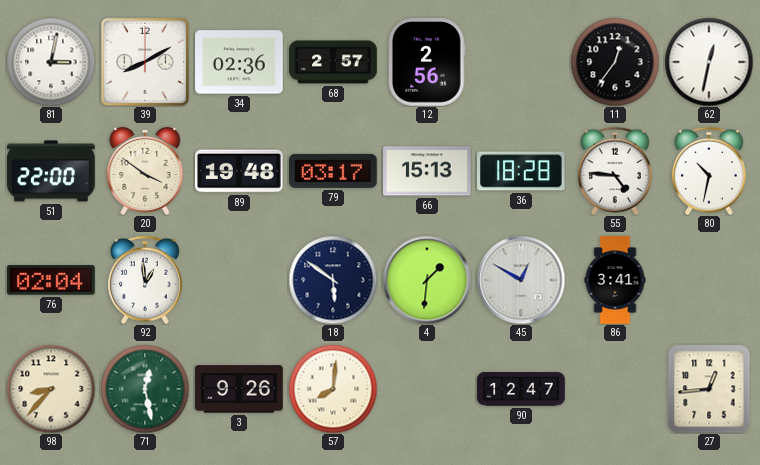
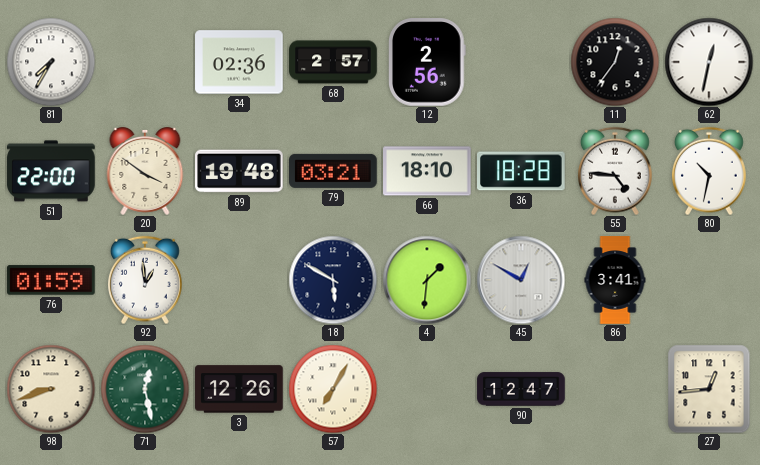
81: 3:02 -> 7:35 (51, 62)
39: 8:10 -> none (145, 62)
79: 03:17 -> 03:21 (333, 171)
66: 15:13 -> 18:10 (427, 171)
76: 02:04 -> 01:59 (51, 280)
18: 5:51 -> 5:50 (333, 280)
98: 8:37 -> 8:42 (51, 389)
3: 9:26 -> 12:26 (239, 389)
57: 8:01 -> 7:05 (333, 389)
